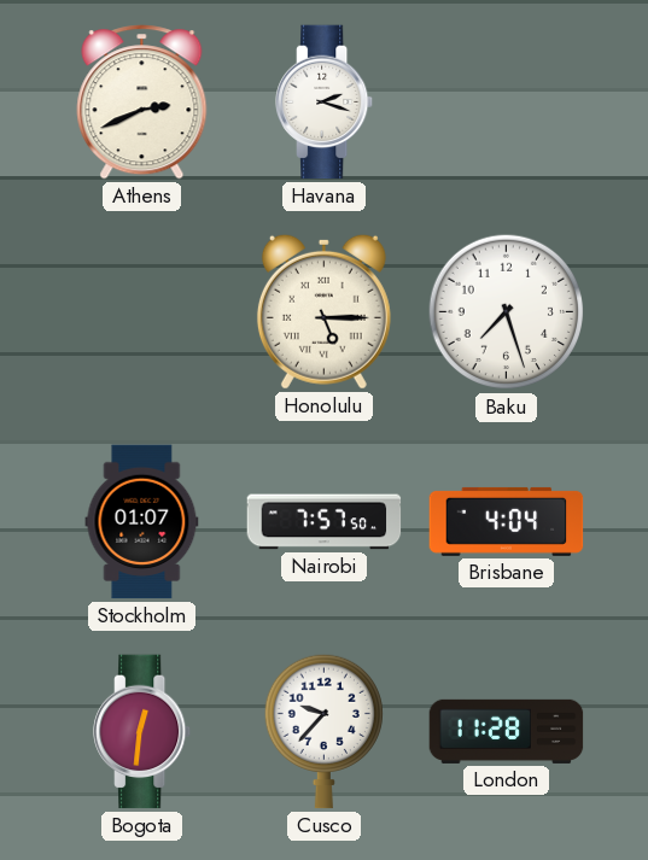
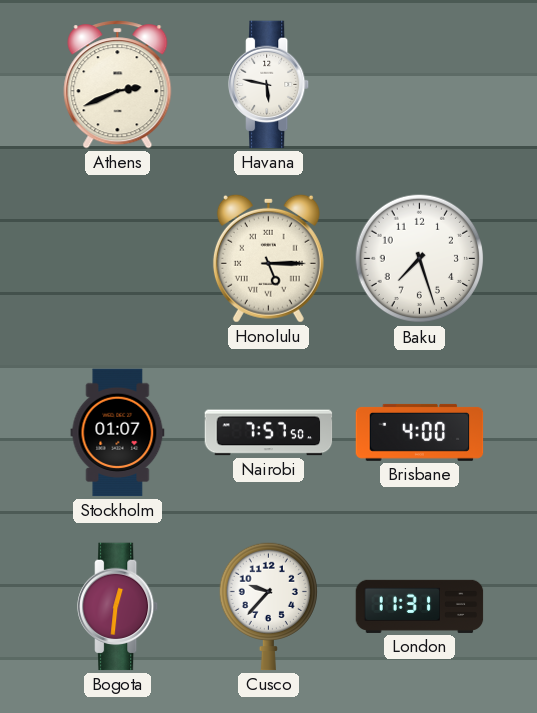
Havana: 2:18 -> 5:47 (269, 85)
Brisbane: 4:04 -> 4:00 (420, 432)
London: 11:28 -> 11:31 (420, 606)
